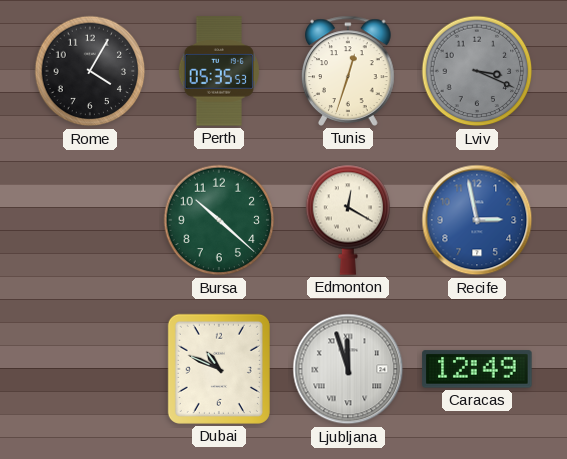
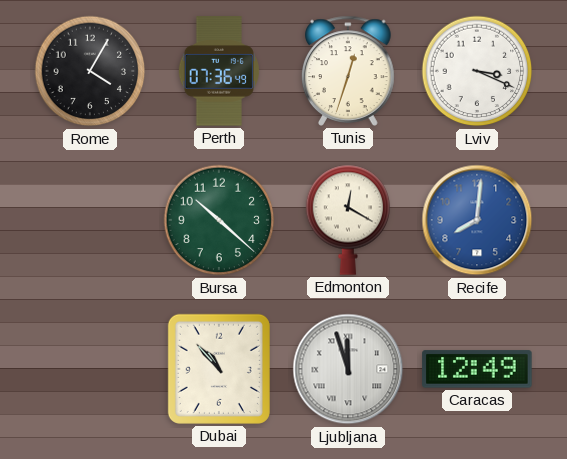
Perth: 05:35 -> 07:36 (219, 71)
Lviv dial: grey -> white (477, 71)
Recife: 2:58 -> 8:01 (477, 220)
Dubai: 10:49 -> 10:53 (219, 369)
